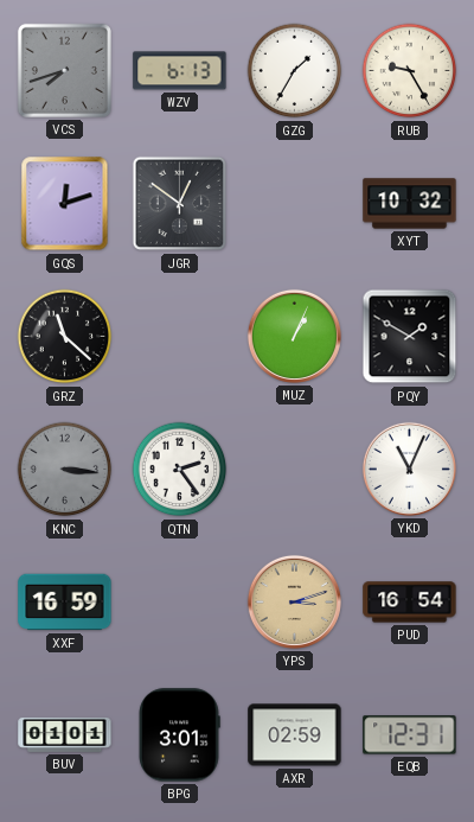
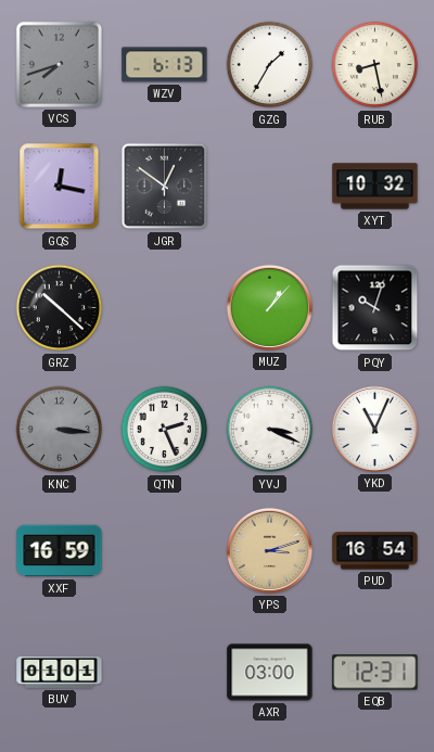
RUB: 9:25 -> 8:28 (375, 65)
GQS: 12:12 -> 12:17 (60, 187)
GRZ: 11:22 -> 10:22 (60, 308)
MUZ: 1:04 -> 1:07 (269, 307)
PQY: 1:50 -> 10:03 (375, 308)
QTN: 2:24 -> 2:26 (165, 430)
YVJ: none -> 3:19 (270, 430)
BPG: 3:01 -> none (179, 735)
AXR: 02:59 -> 03:00 (270, 673)
